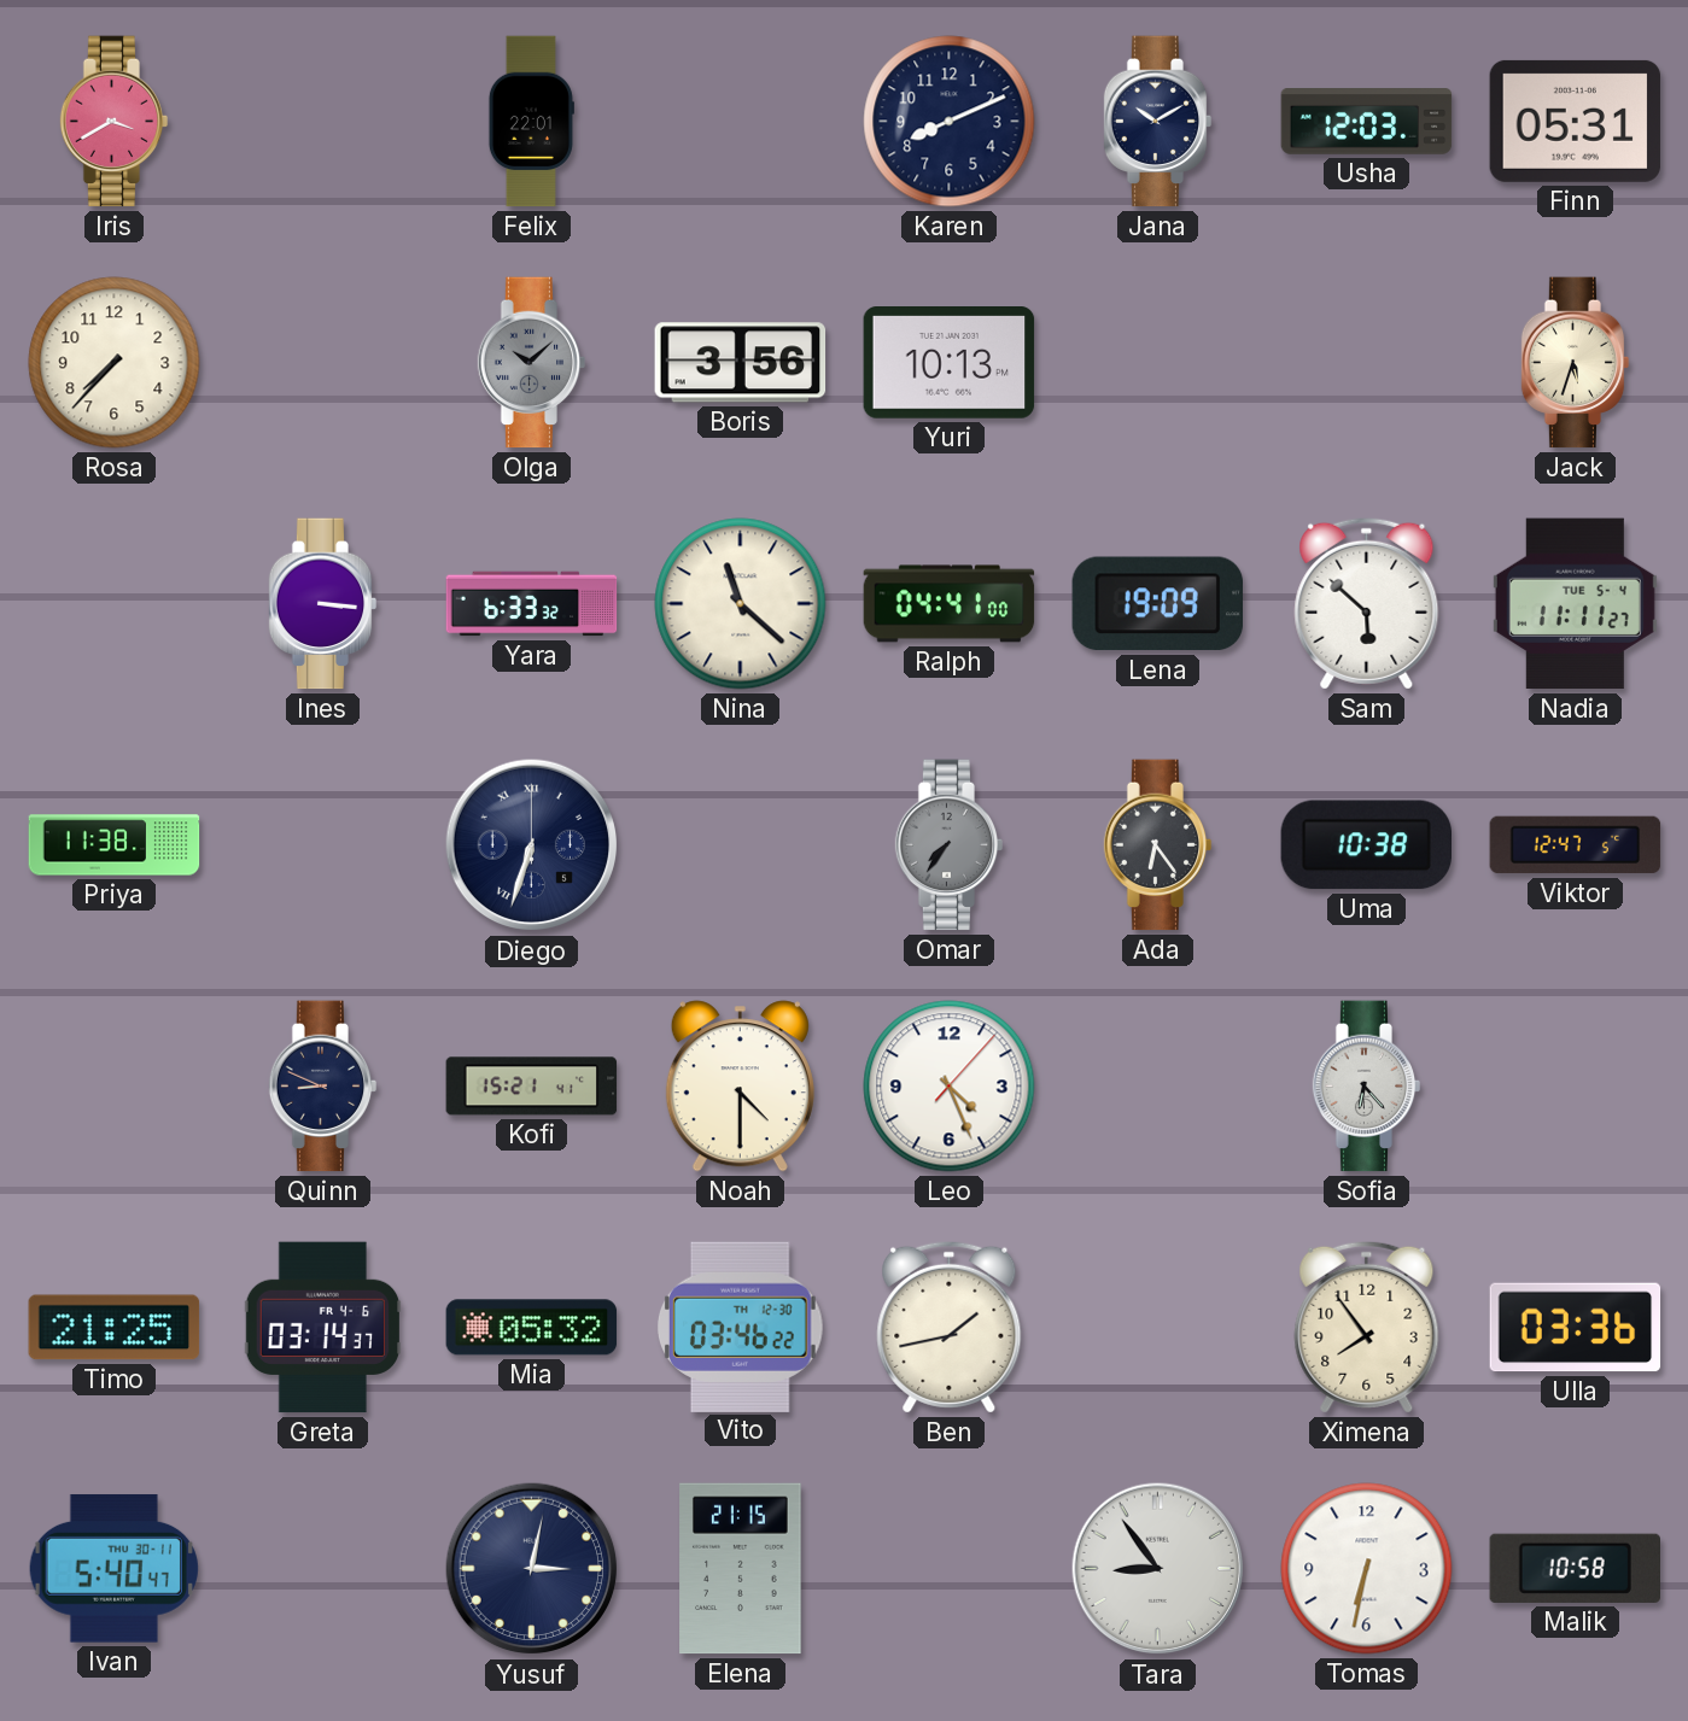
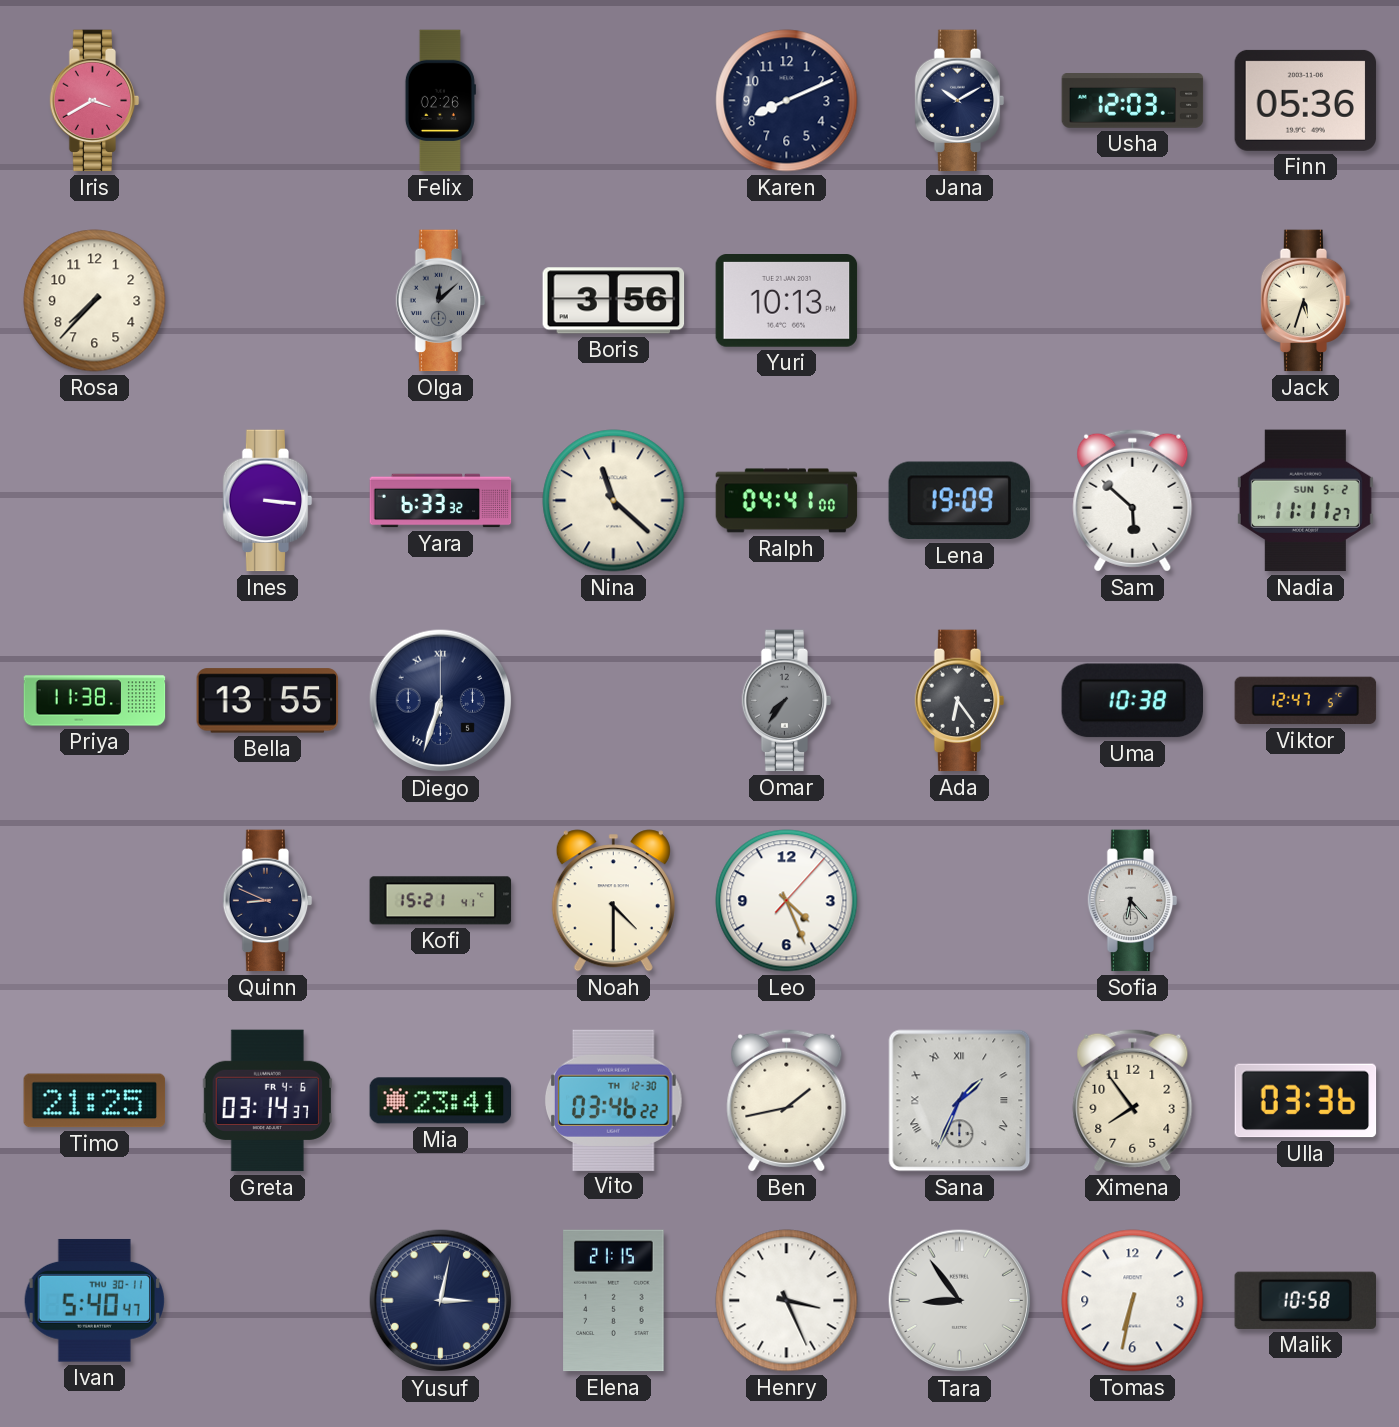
Felix: 22:01 -> 02:26 (440, 101)
Finn: 05:31 -> 05:36 (1306, 100)
Olga: 10:08 -> 12:08 (441, 301)
Nadia date: TUE 5-4 -> SUN 5-2 (1305, 501)
Bella: none -> 13:55 (268, 701)
Mia: 05:32 -> 23:41 (441, 1101)
Sana: none -> 1:34 (960, 1101)
Henry: none -> 3:26 (787, 1301)
